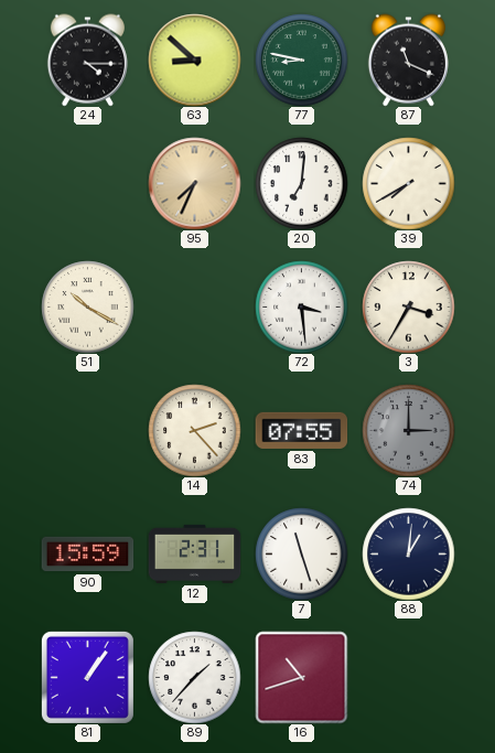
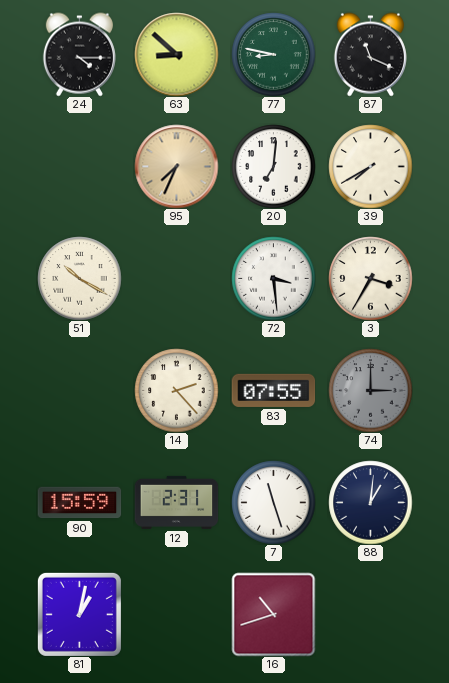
81: 1:06 -> 1:02 (79, 614)
89: 1:37 -> none (194, 677)
